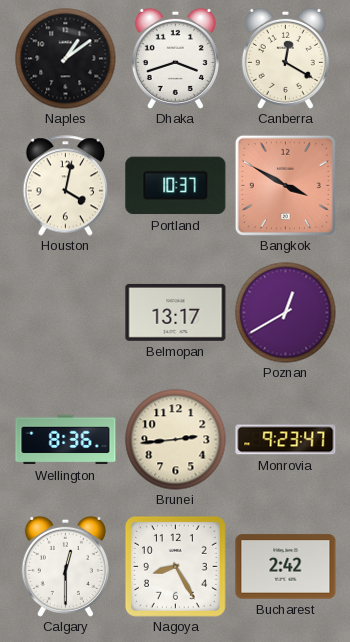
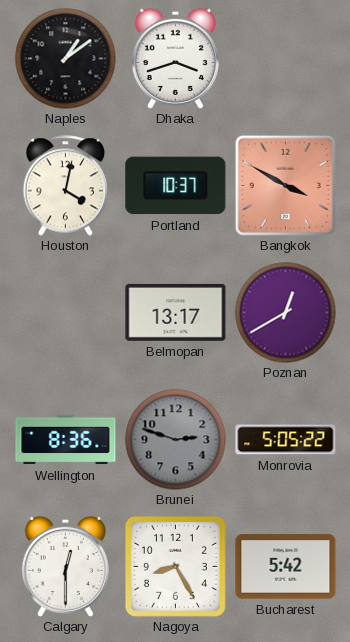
Canberra: 12:20 -> none (285, 58)
Brunei: 2:44 -> 2:48 (176, 440)
Brunei dial: cream -> grey (176, 440)
Monrovia: 9:23 -> 5:05 (286, 440)
Bucharest: 2:42 -> 5:42 (286, 567)
